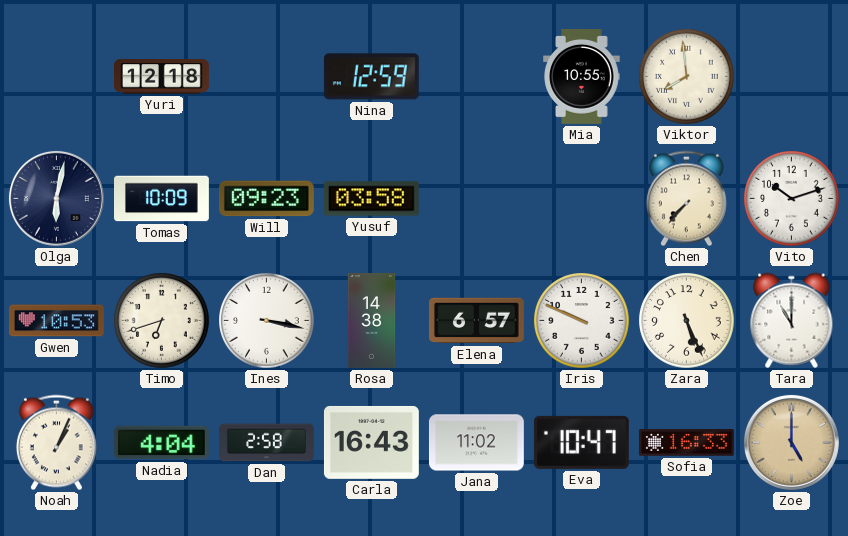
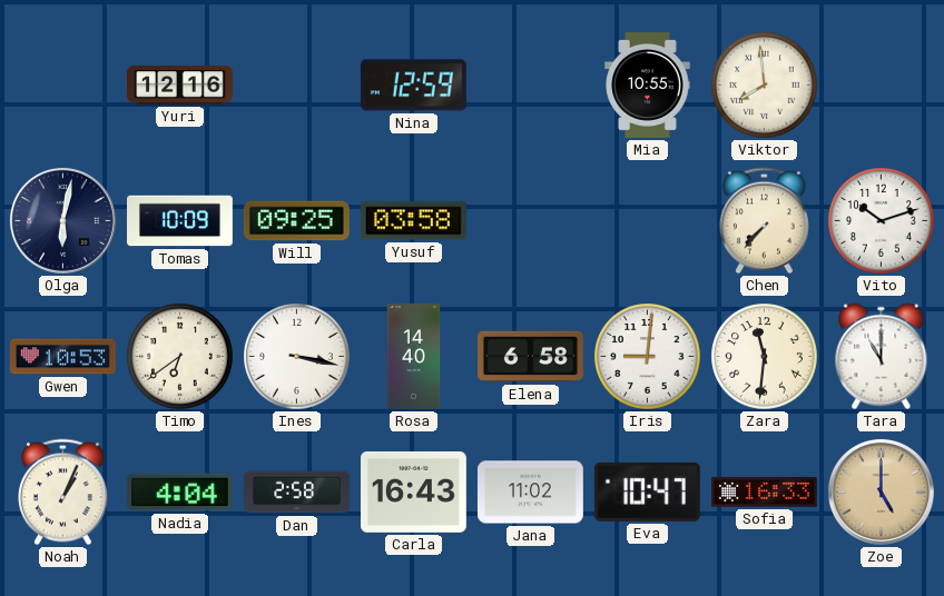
Yuri: 12:18 -> 12:16 (180, 86)
Will: 09:23 -> 09:25 (296, 221)
Timo: 6:42 -> 6:39 (180, 357)
Rosa: 14:38 -> 14:40 (414, 357)
Elena: 6:57 -> 6:58 (531, 357)
Iris: 9:49 -> 9:01 (648, 357)
Zara: 5:26 -> 11:31 (765, 357)
